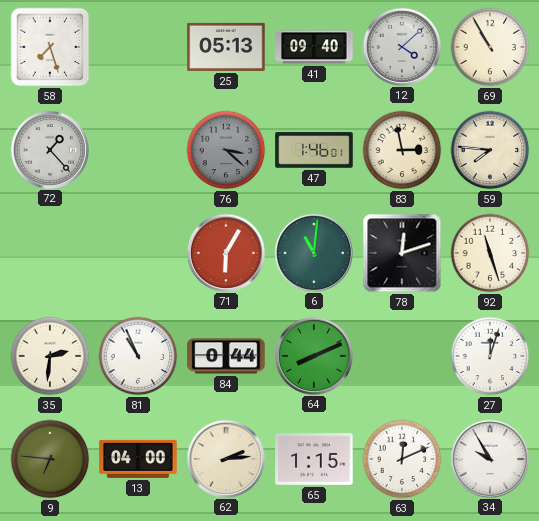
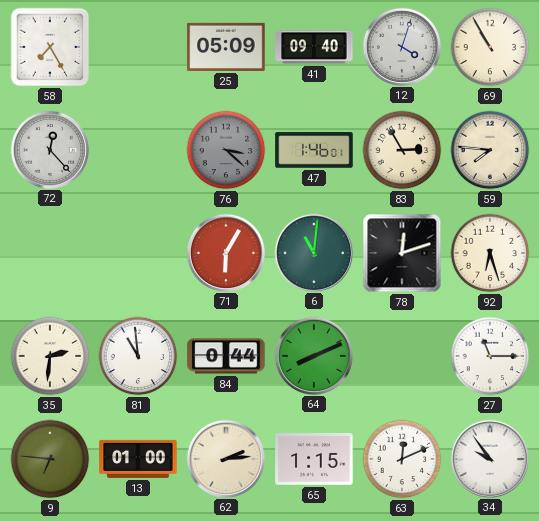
58: 7:27 -> 7:25 (50, 47)
25: 05:13 -> 05:09 (226, 47)
12: 4:08 -> 4:03 (401, 46)
72: 1:23 -> 12:23 (49, 149)
83: 2:58 -> 2:55 (402, 150)
92: 11:27 -> 6:27 (490, 253)
81: 10:56 -> 10:59 (138, 356)
27: 12:03 -> 11:15 (490, 356)
13: 04:00 -> 01:00 (138, 459)
34: 9:55 -> 9:54 (489, 458)
